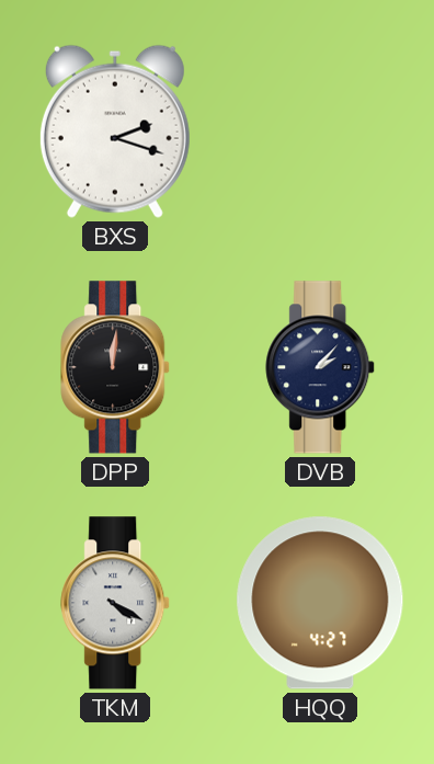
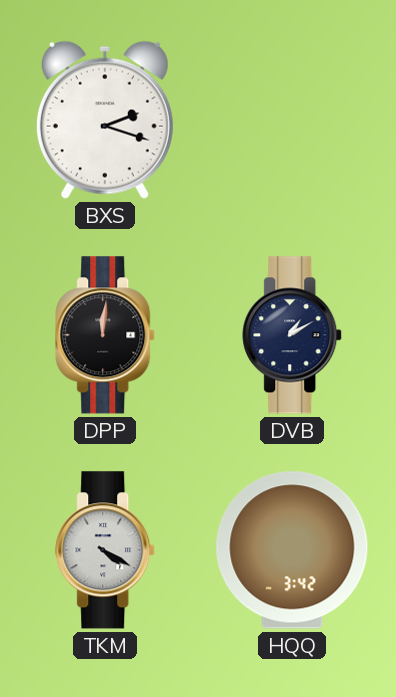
DVB: 2:07 -> 1:10 (293, 335)
HQQ: 4:27 -> 3:42 (292, 550)
